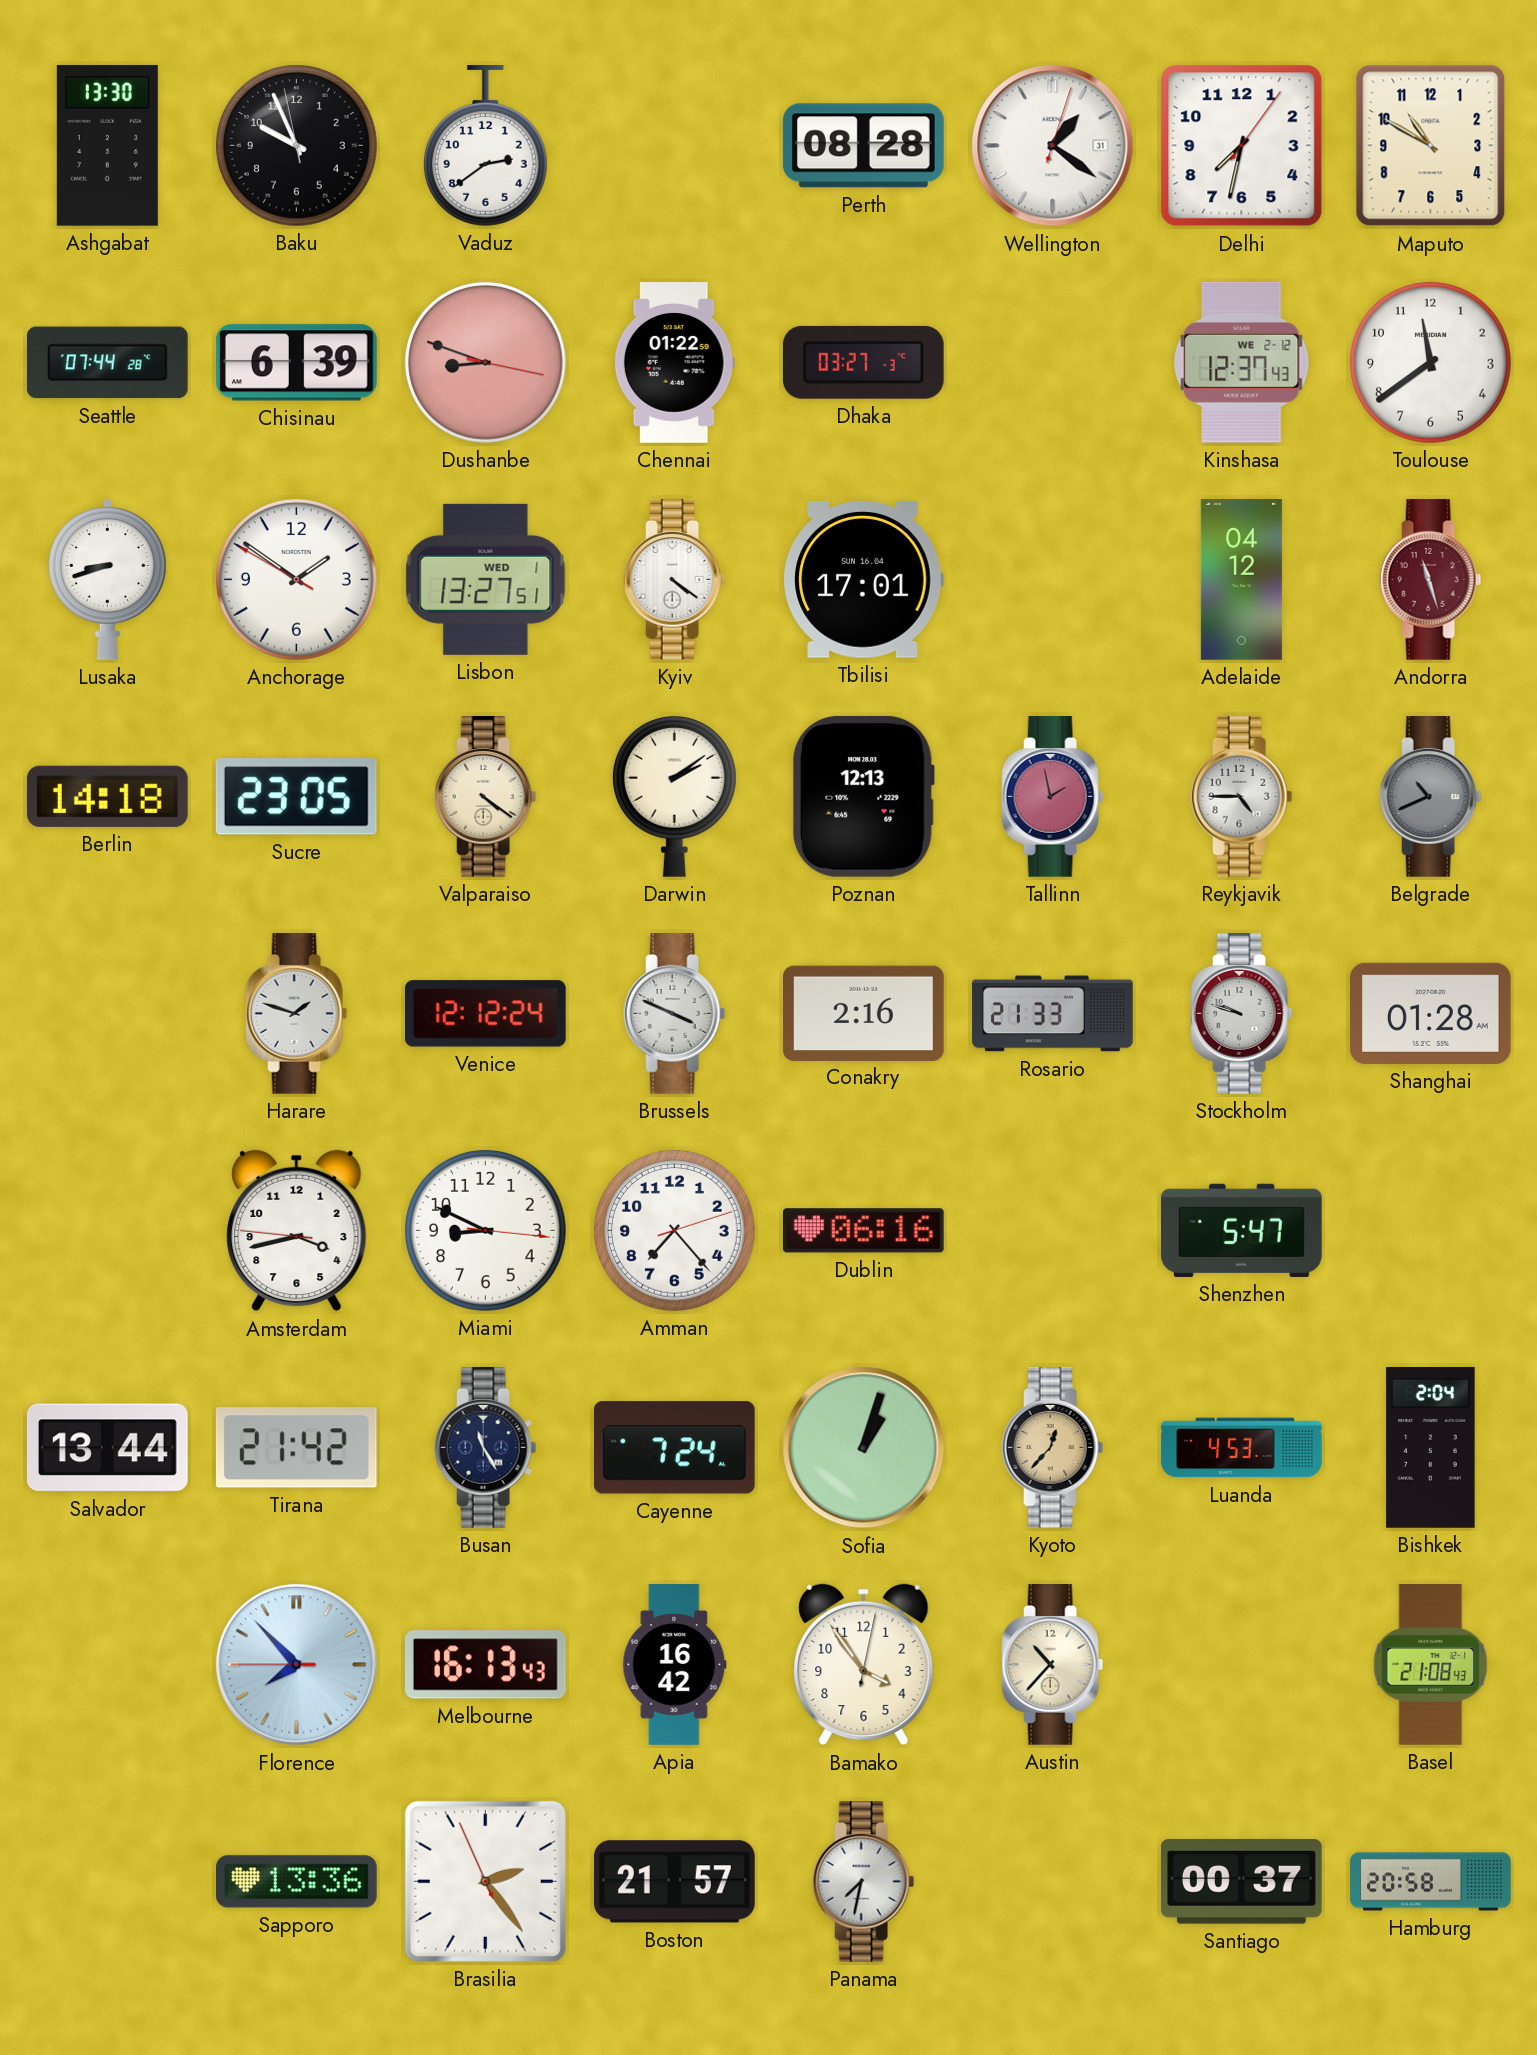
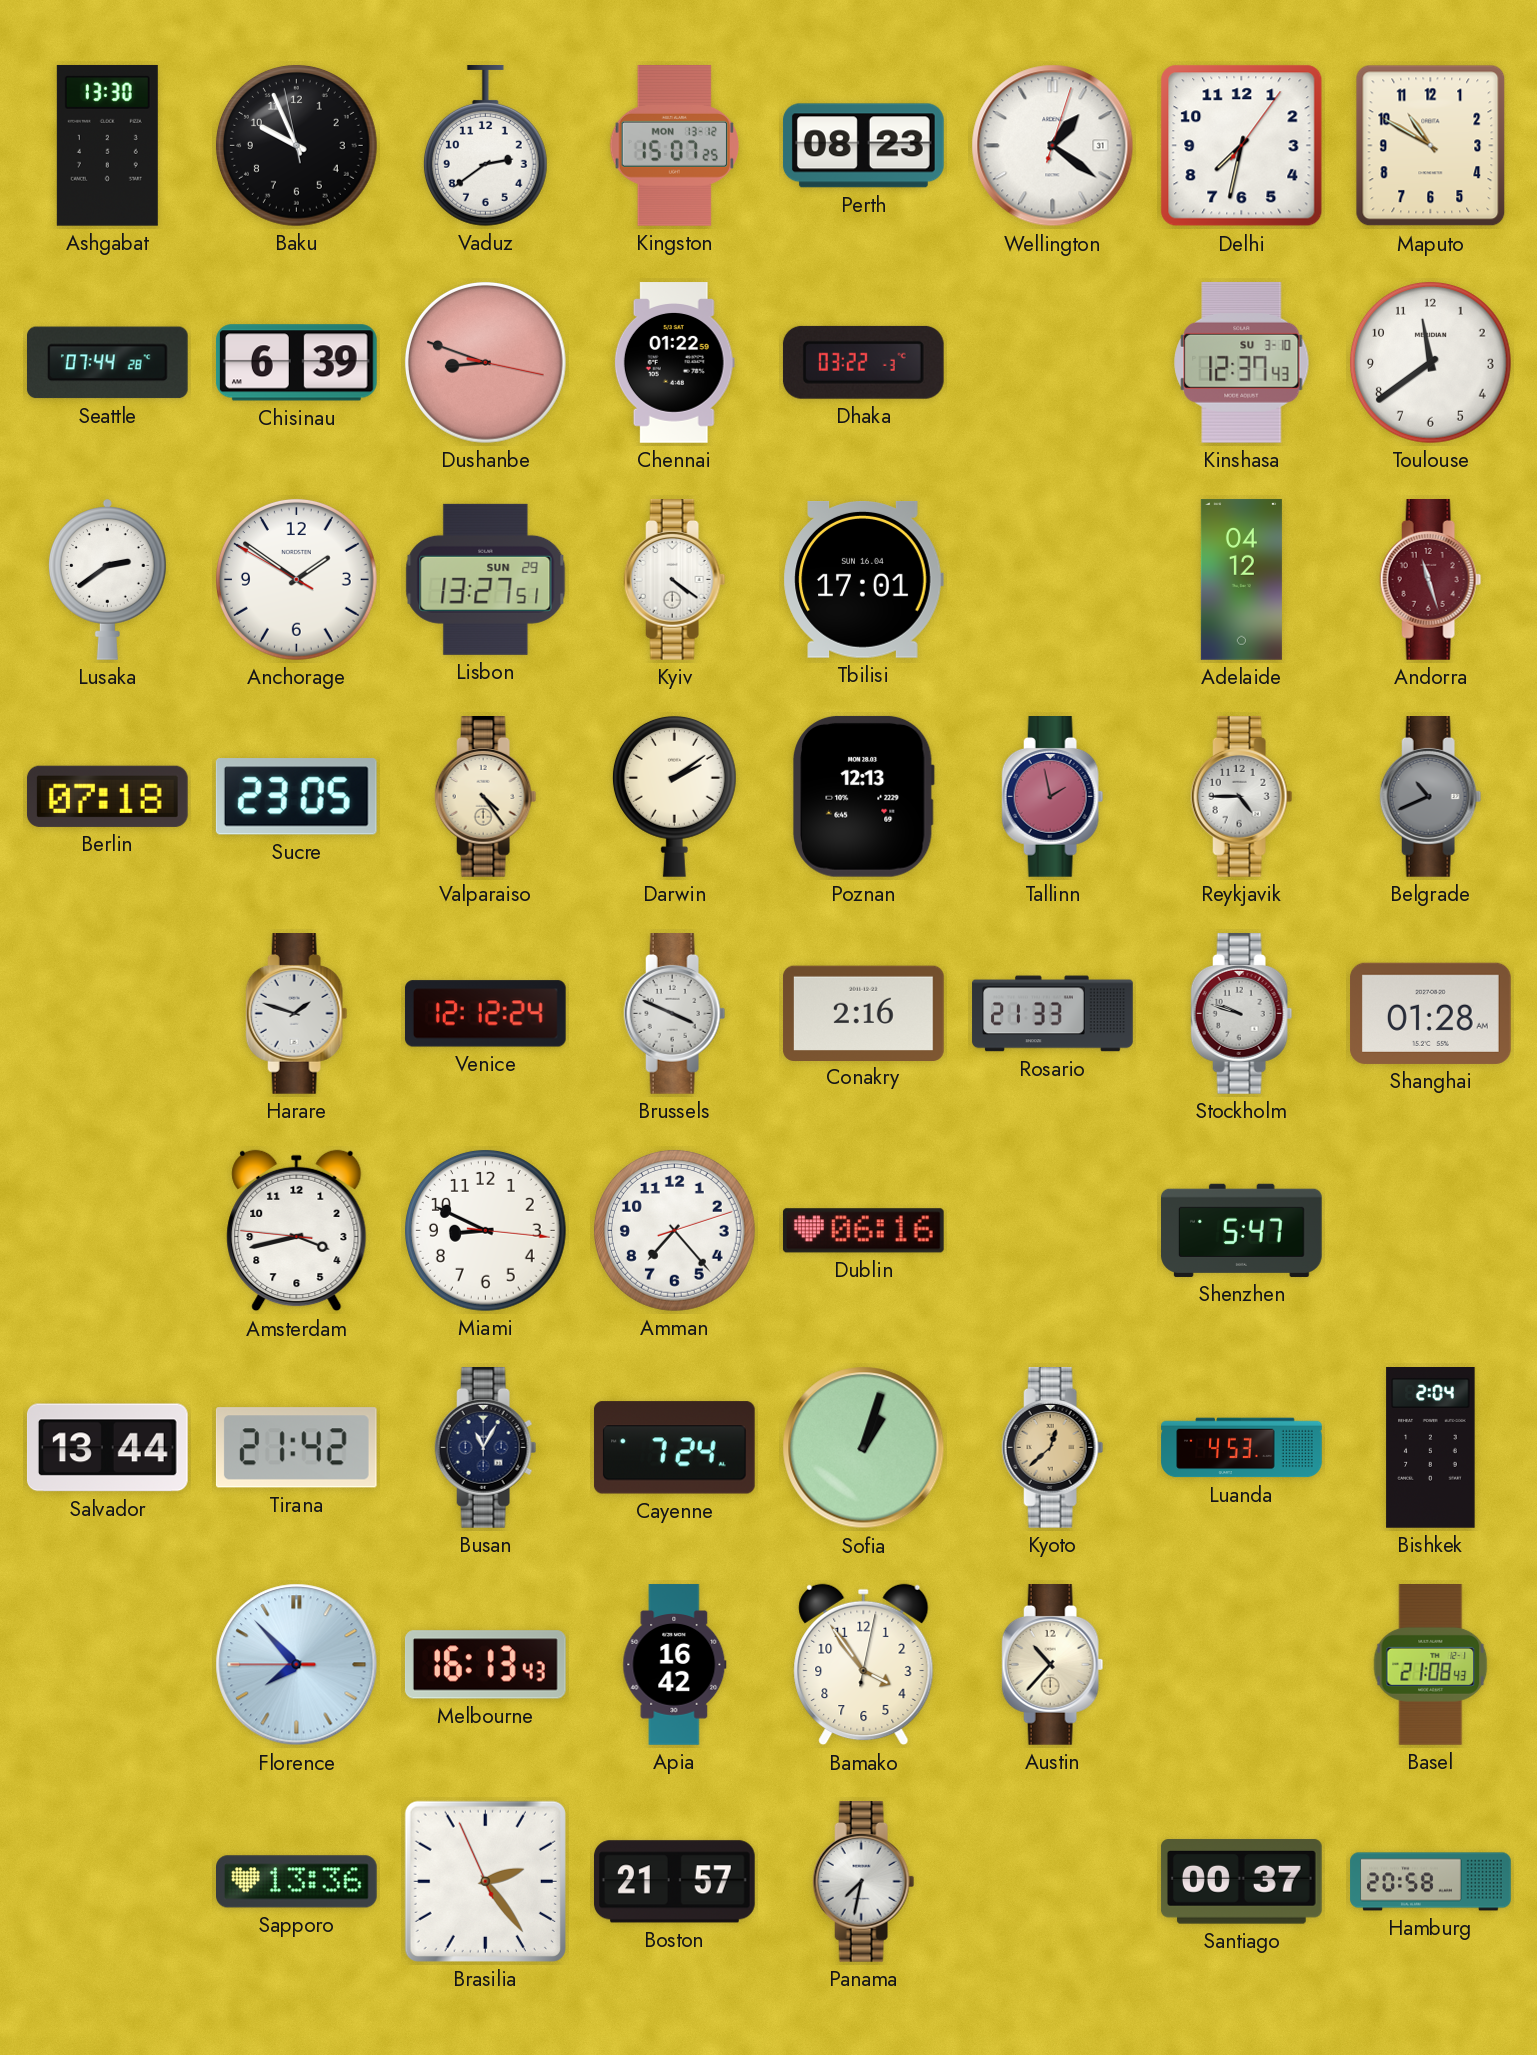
Kingston: none -> 15:07 (674, 146)
Perth: 08:28 -> 08:23 (864, 146)
Dhaka: 03:27 -> 03:22 (863, 362)
Kinshasa date: WE 2-12 -> SU 3-10 (1242, 362)
Lusaka: 8:42 -> 2:39 (108, 579)
Lisbon date: WED 1 -> SUN 29 (486, 579)
Berlin: 14:18 -> 07:18 (107, 796)
Valparaiso: 4:21 -> 4:24 (486, 797)
Busan: 11:25 -> 11:05 (486, 1448)
Kyoto: 12:37 -> 12:38 (1053, 1448)
